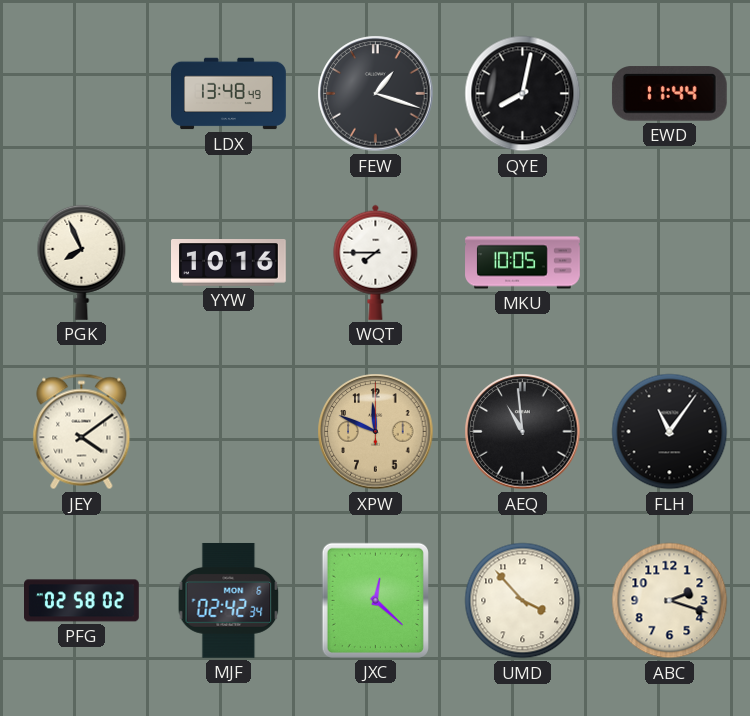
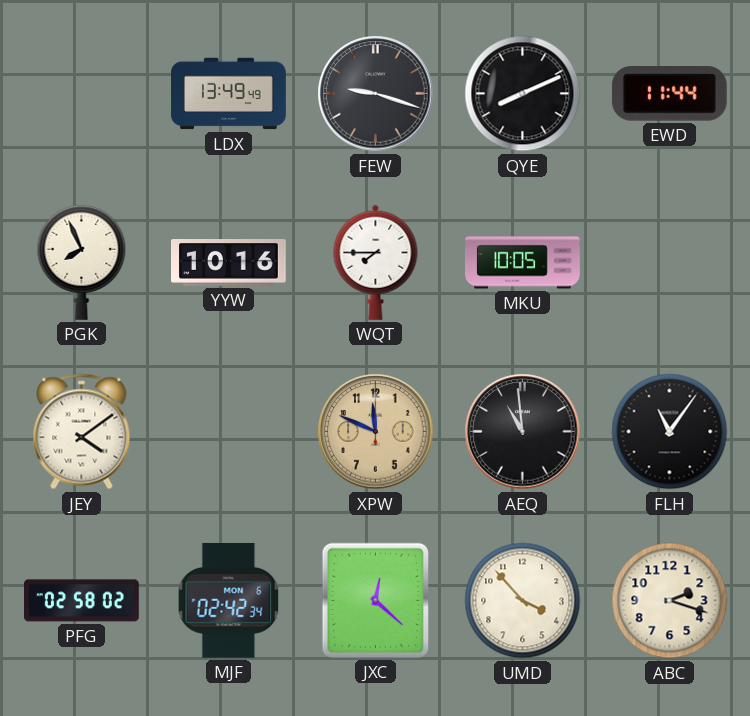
LDX: 13:48 -> 13:49 (229, 94)
FEW: 1:18 -> 9:18 (376, 94)
QYE: 8:02 -> 8:11 (523, 94)
